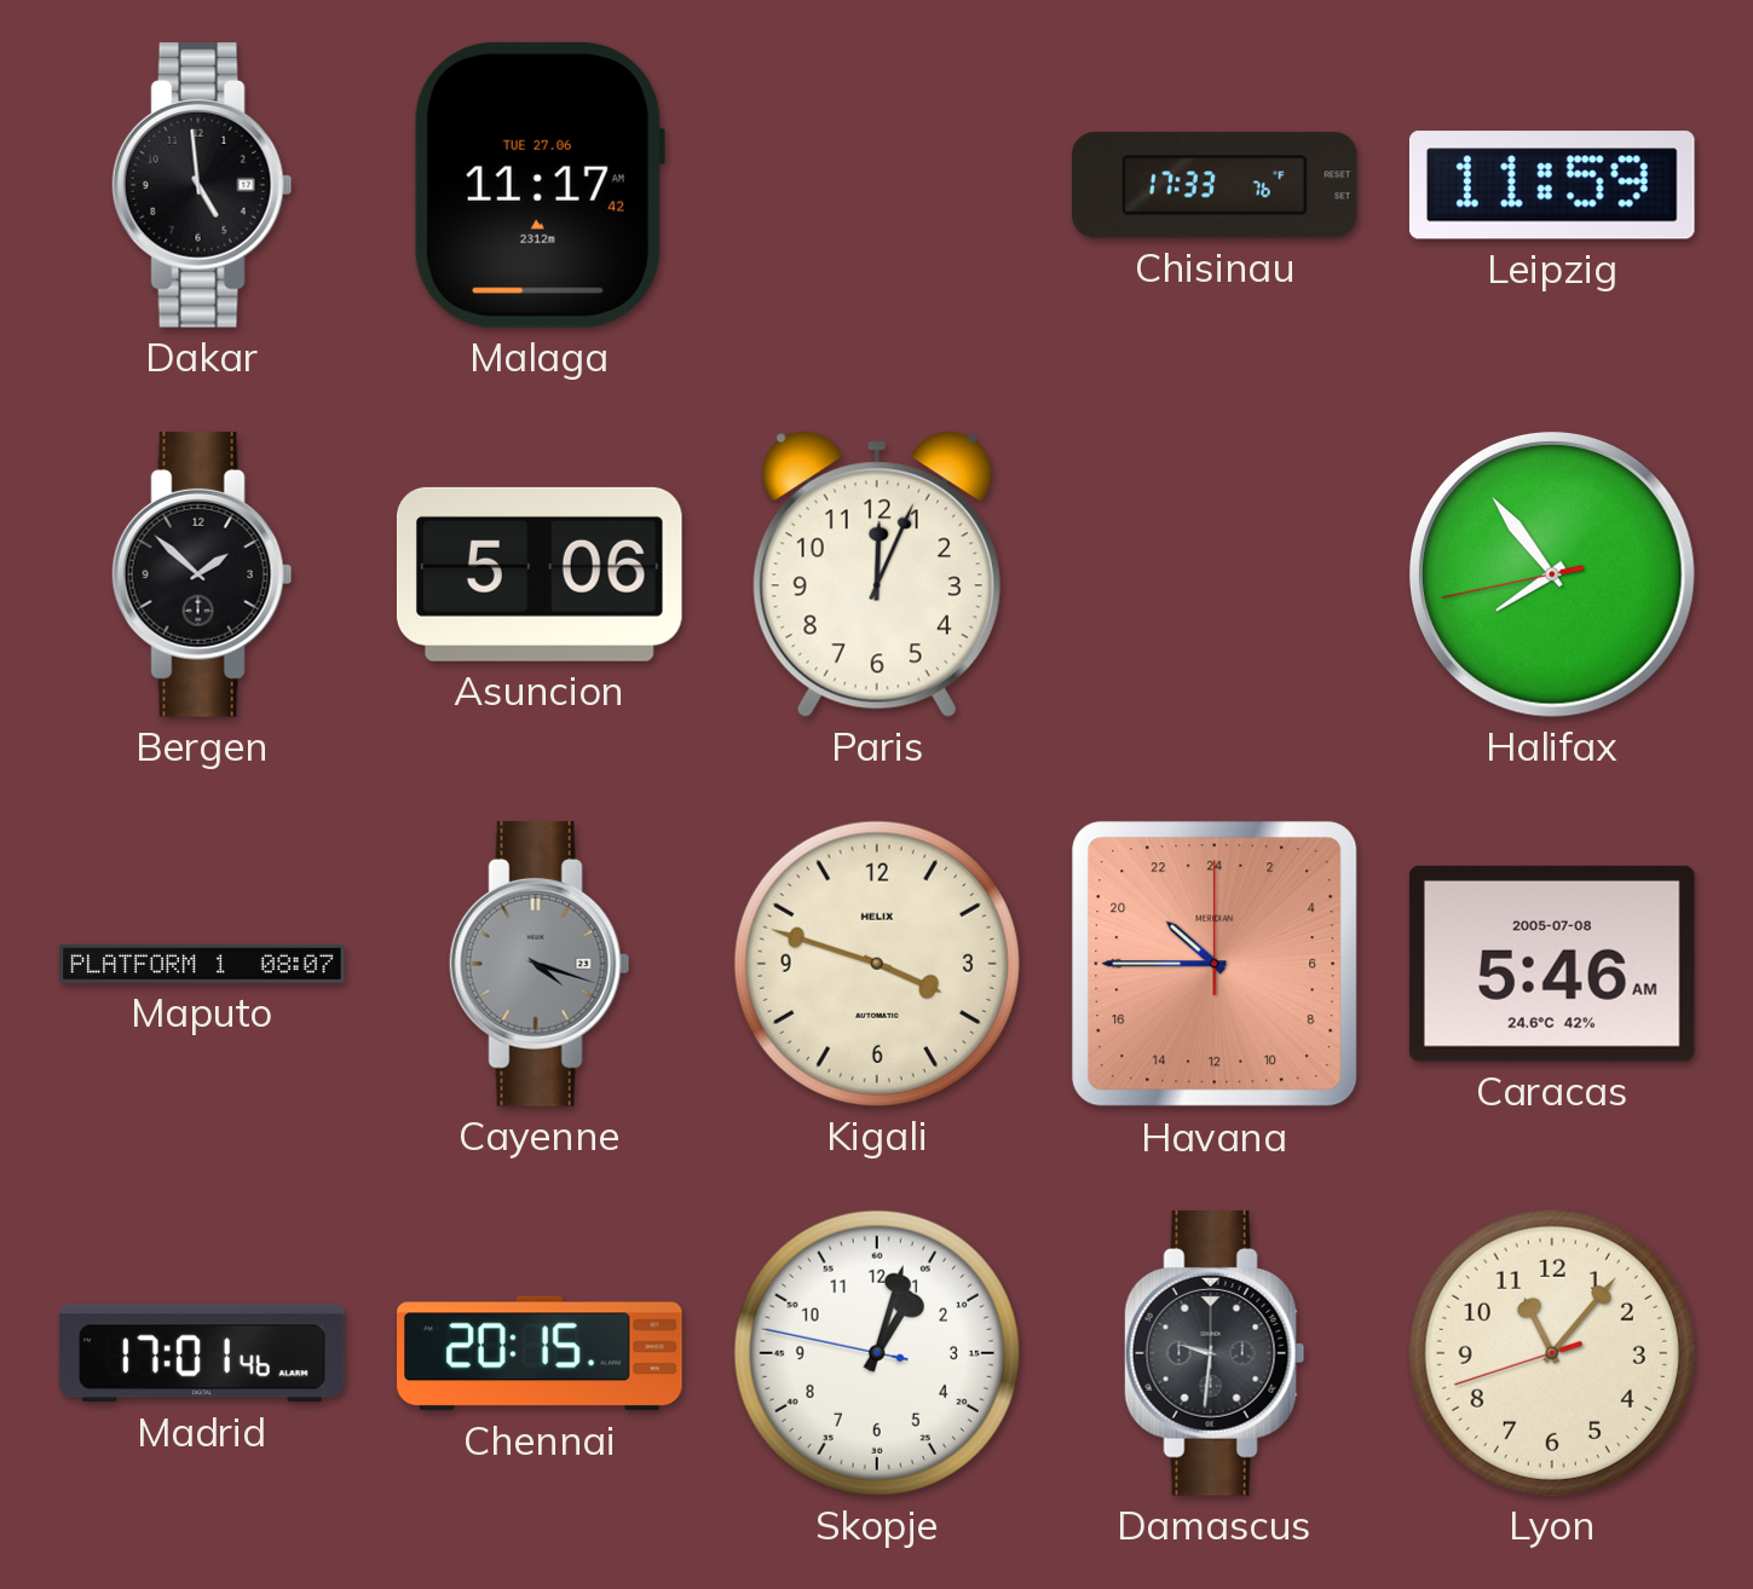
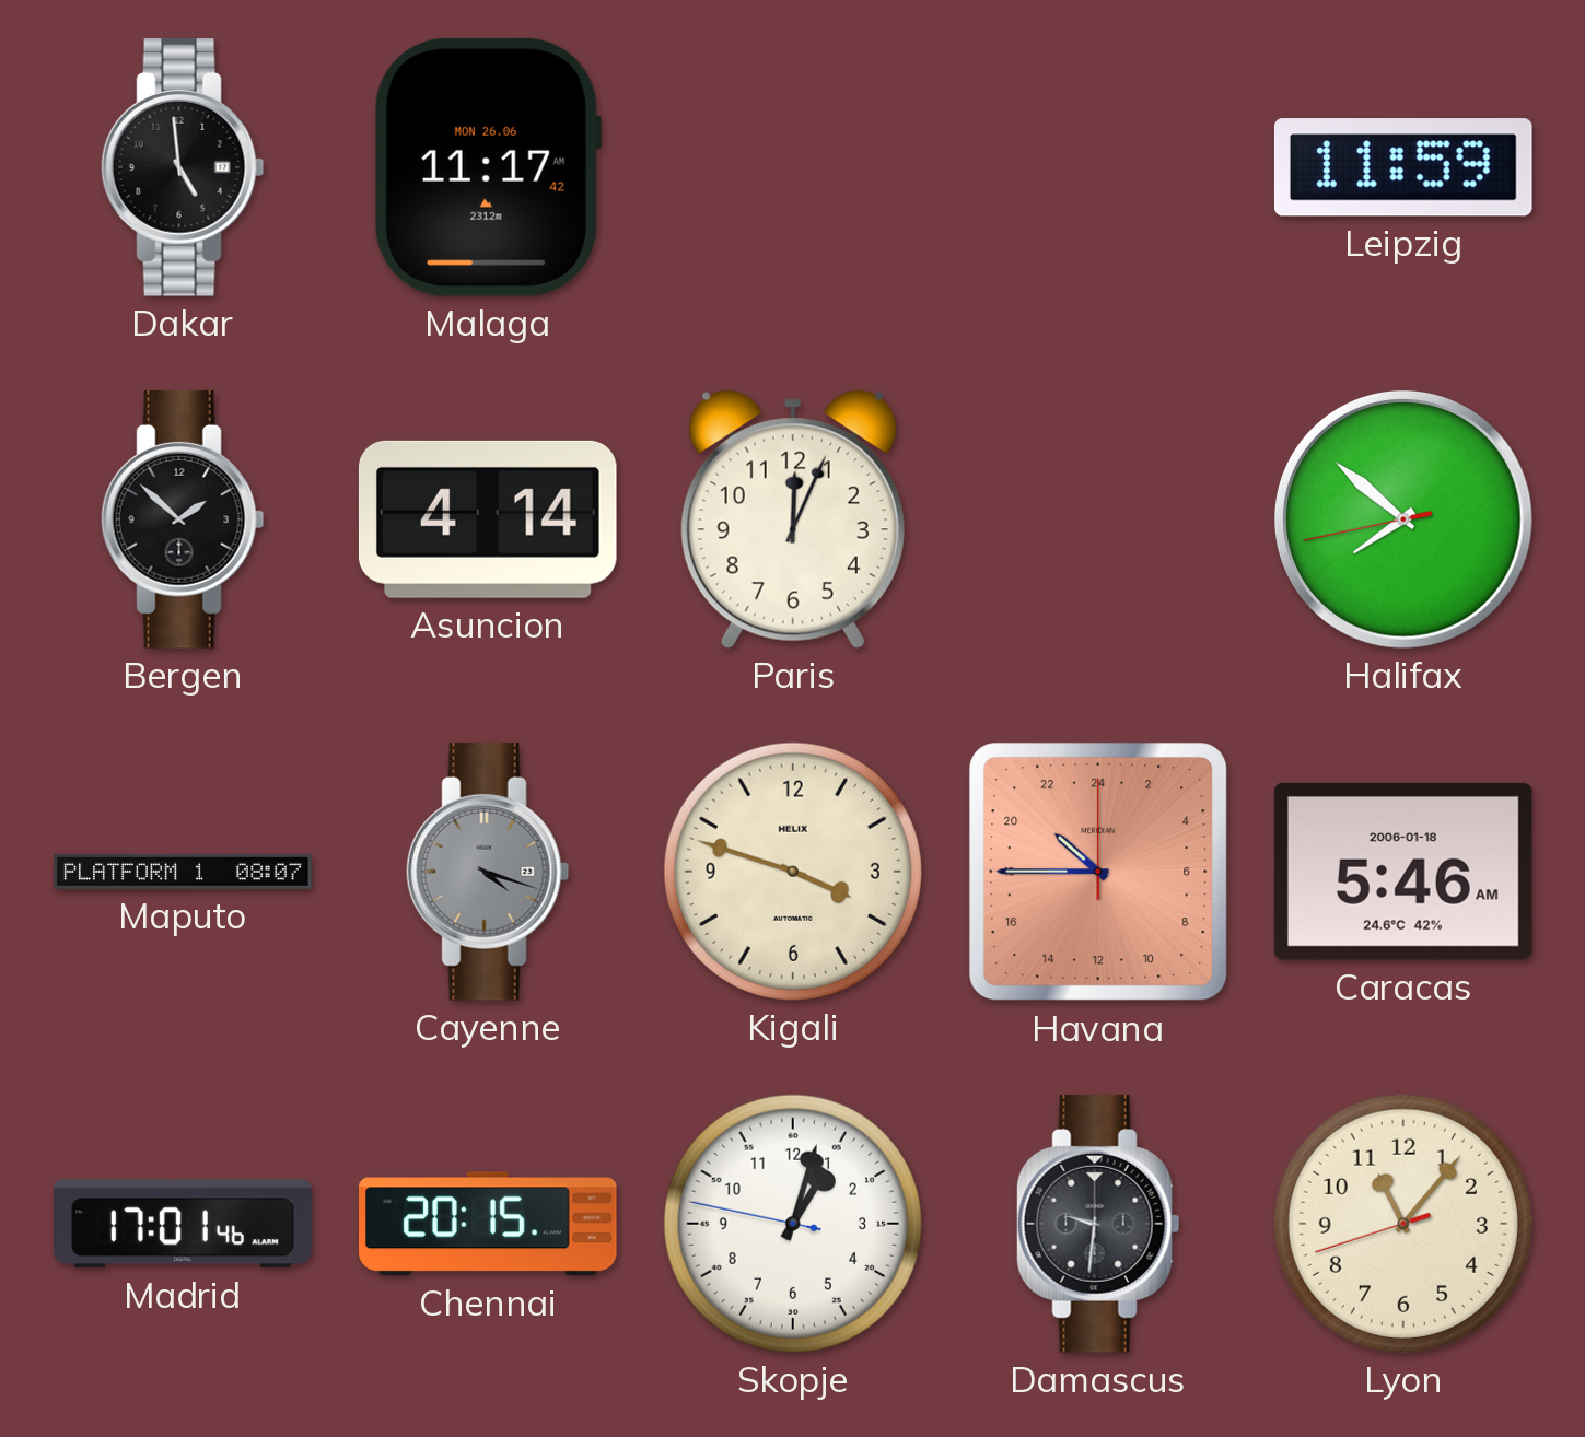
Malaga date: TUE 27.06 -> MON 26.06 (487, 167)
Chisinau: 17:33 -> none (1216, 185)
Asuncion: 5:06 -> 4:14 (488, 519)
Halifax: 7:53 -> 7:51 (1403, 519)
Caracas date: 2005-07-08 -> 2006-01-18 (1403, 872)
